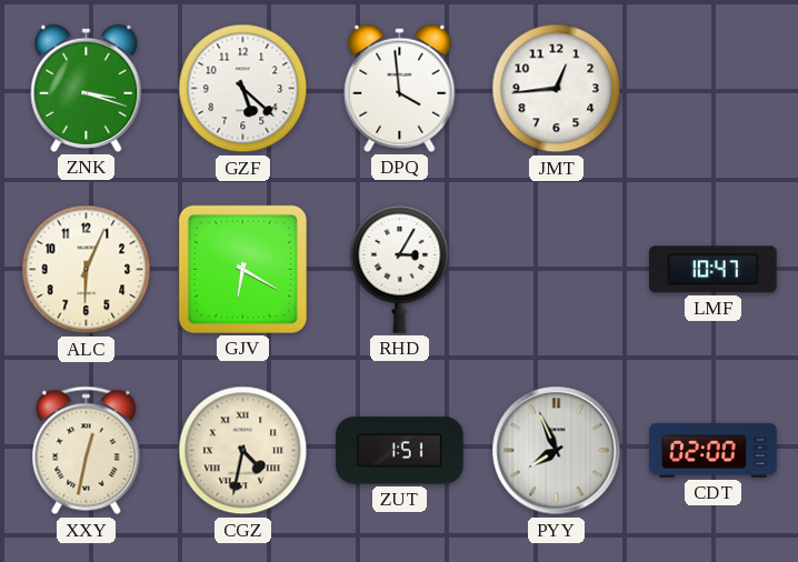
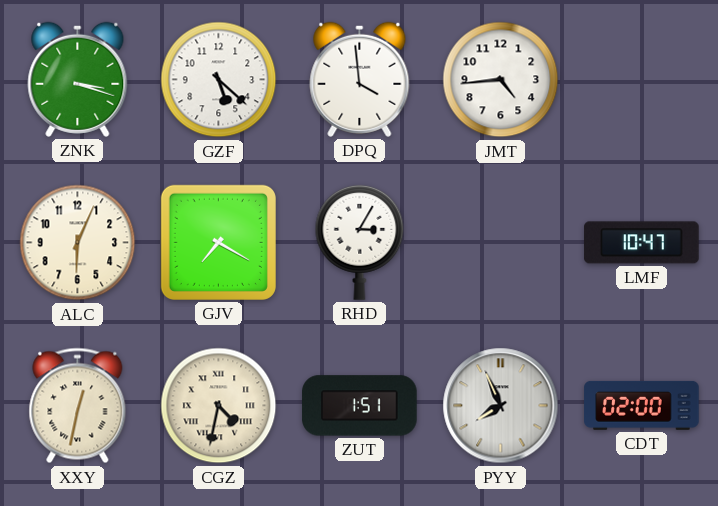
JMT: 12:44 -> 4:44 (501, 80)
GJV: 6:20 -> 7:20 (218, 242)
